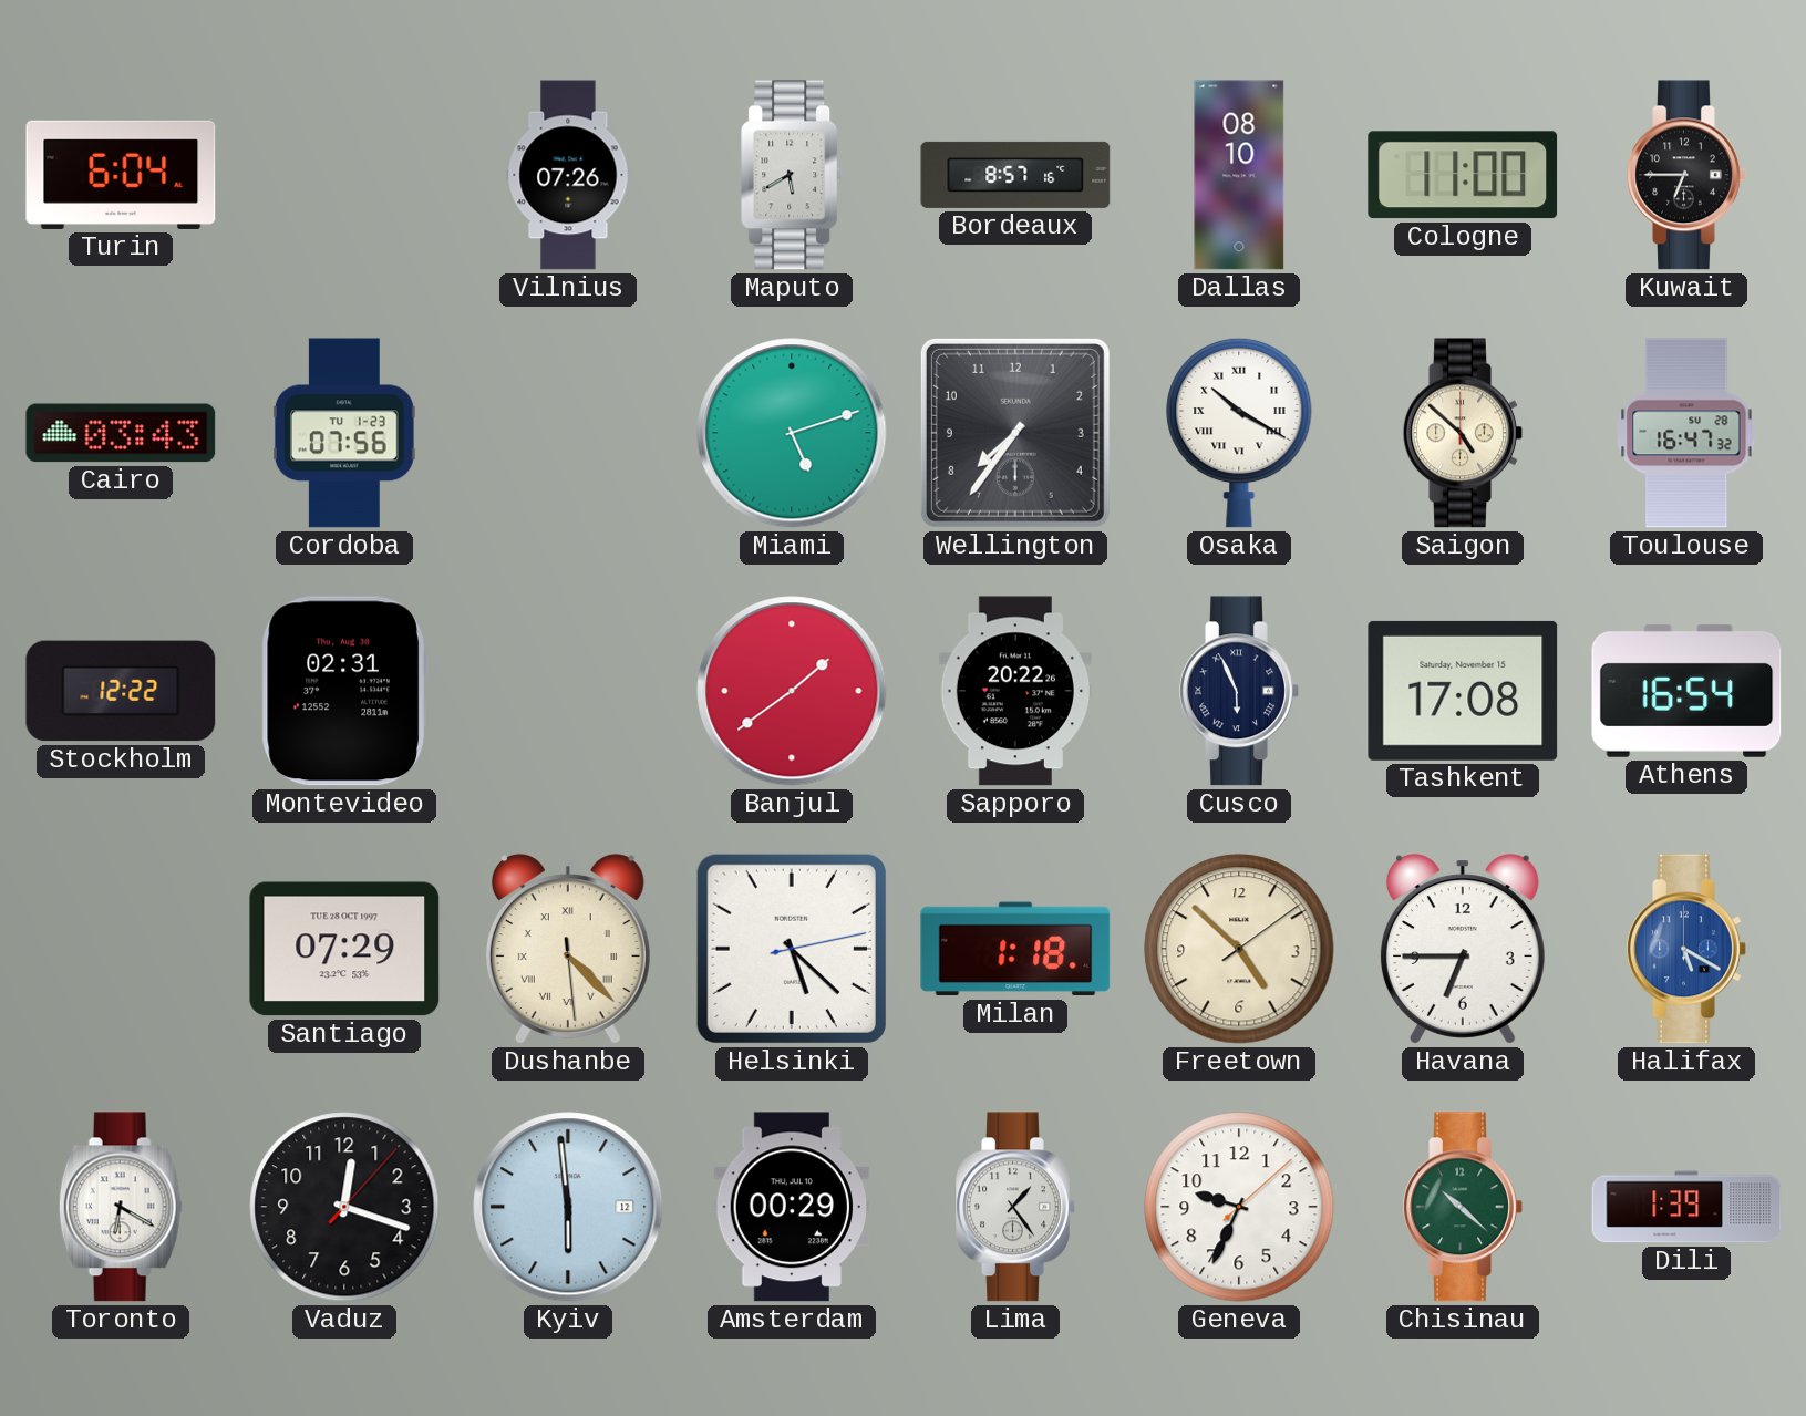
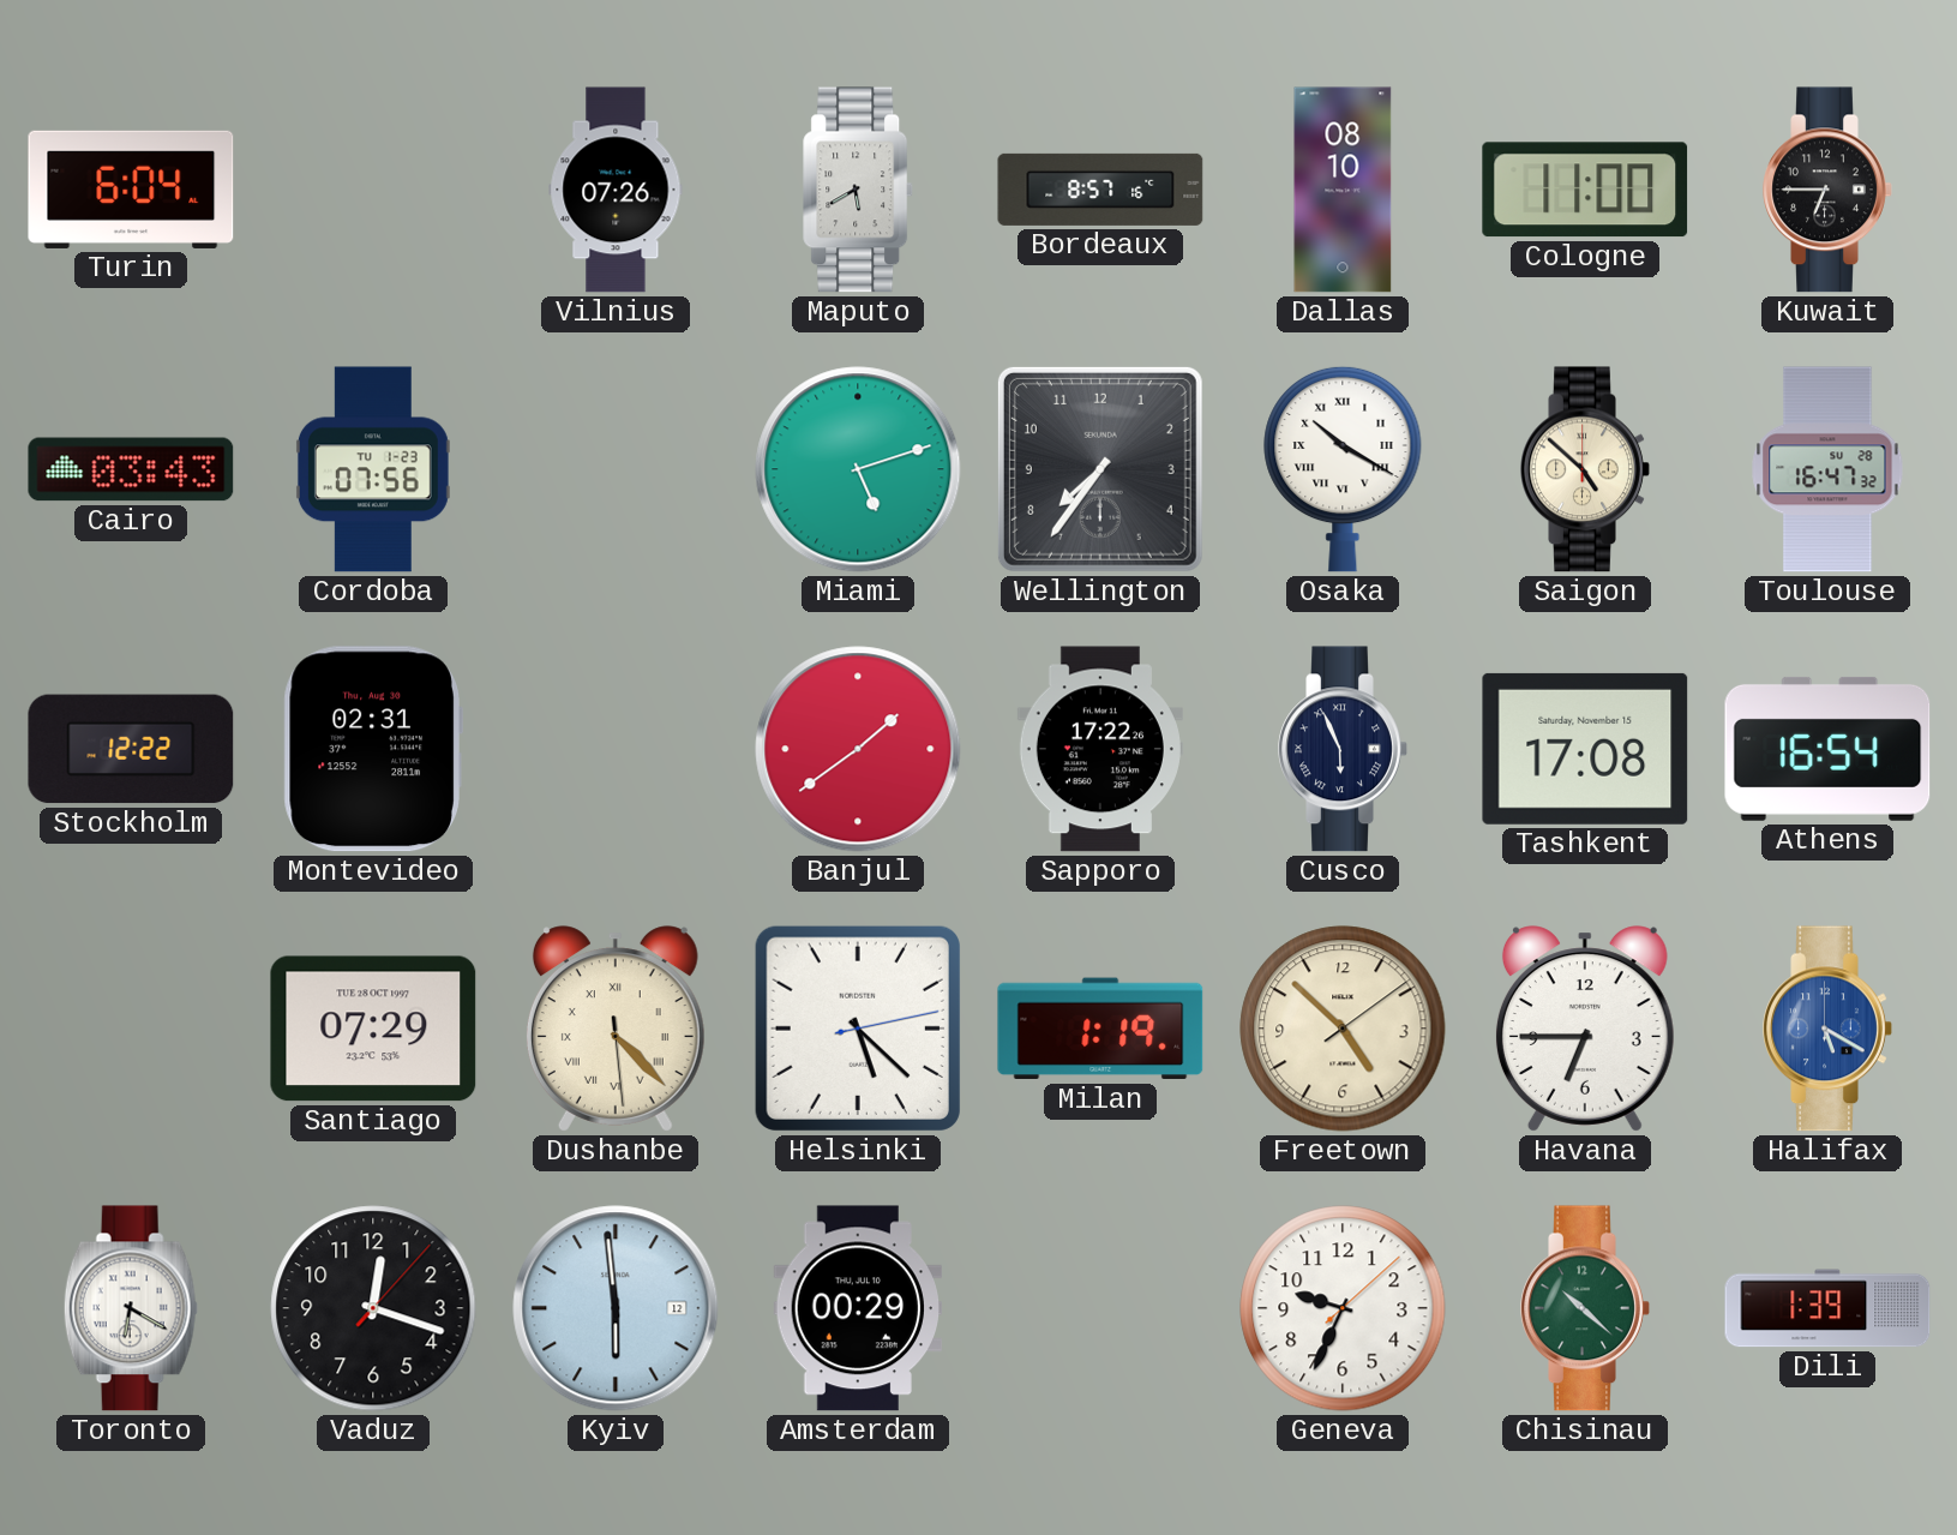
Sapporo: 20:22 -> 17:22 (1100, 749)
Milan: 1:18 -> 1:19 (1100, 1029)
Lima: 1:24 -> none (1015, 1207)
